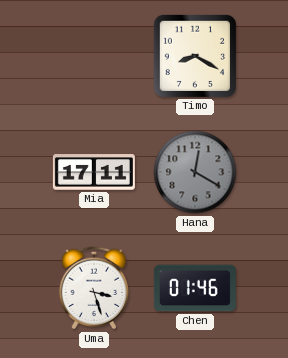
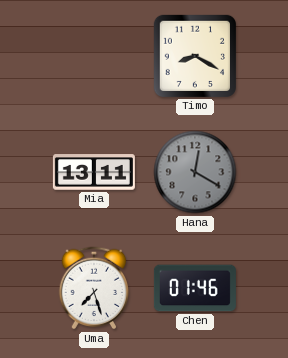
Mia: 17:11 -> 13:11 (94, 172)
Uma: 3:27 -> 7:27 (94, 288)
